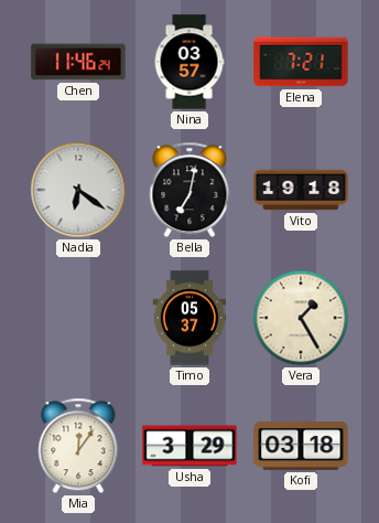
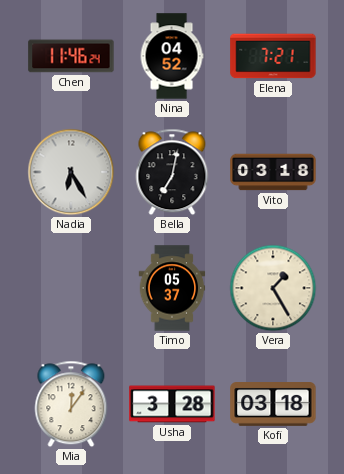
Nina: 03:57 -> 04:52 (172, 56)
Nadia: 6:21 -> 6:25 (71, 172)
Vito: 19:18 -> 03:18 (273, 172)
Usha: 3:29 -> 3:28 (172, 404)
